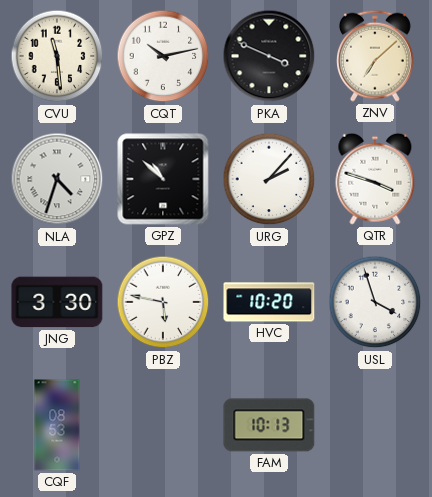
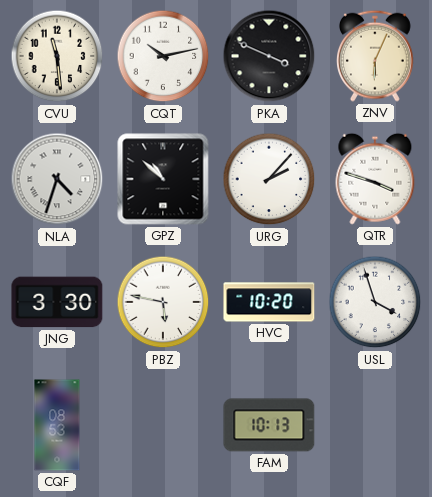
ZNV: 7:08 -> 6:04 (376, 56)
